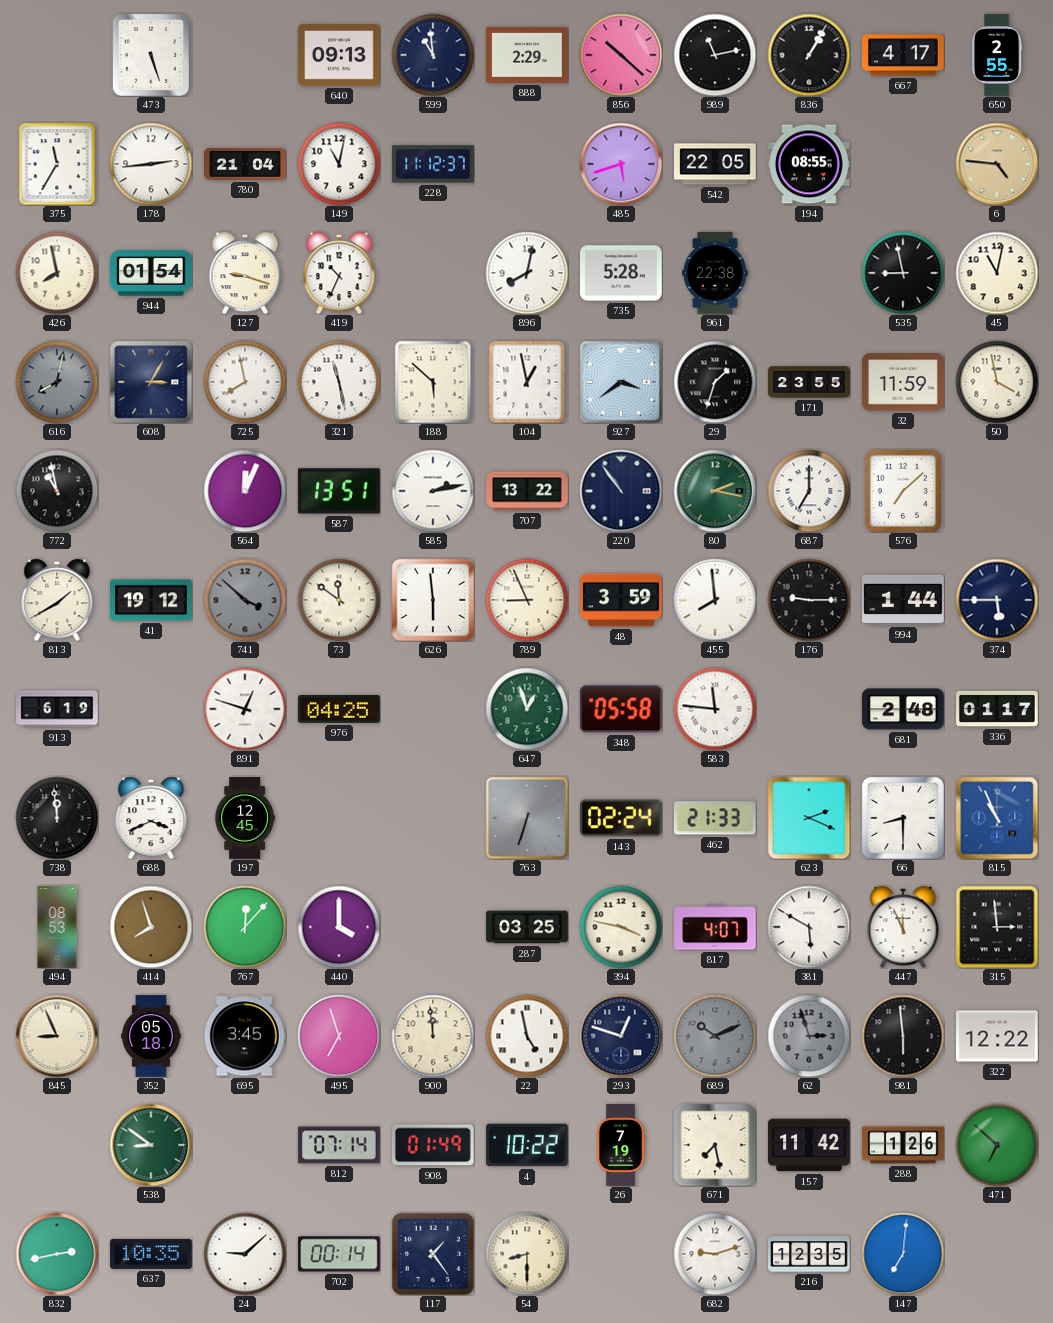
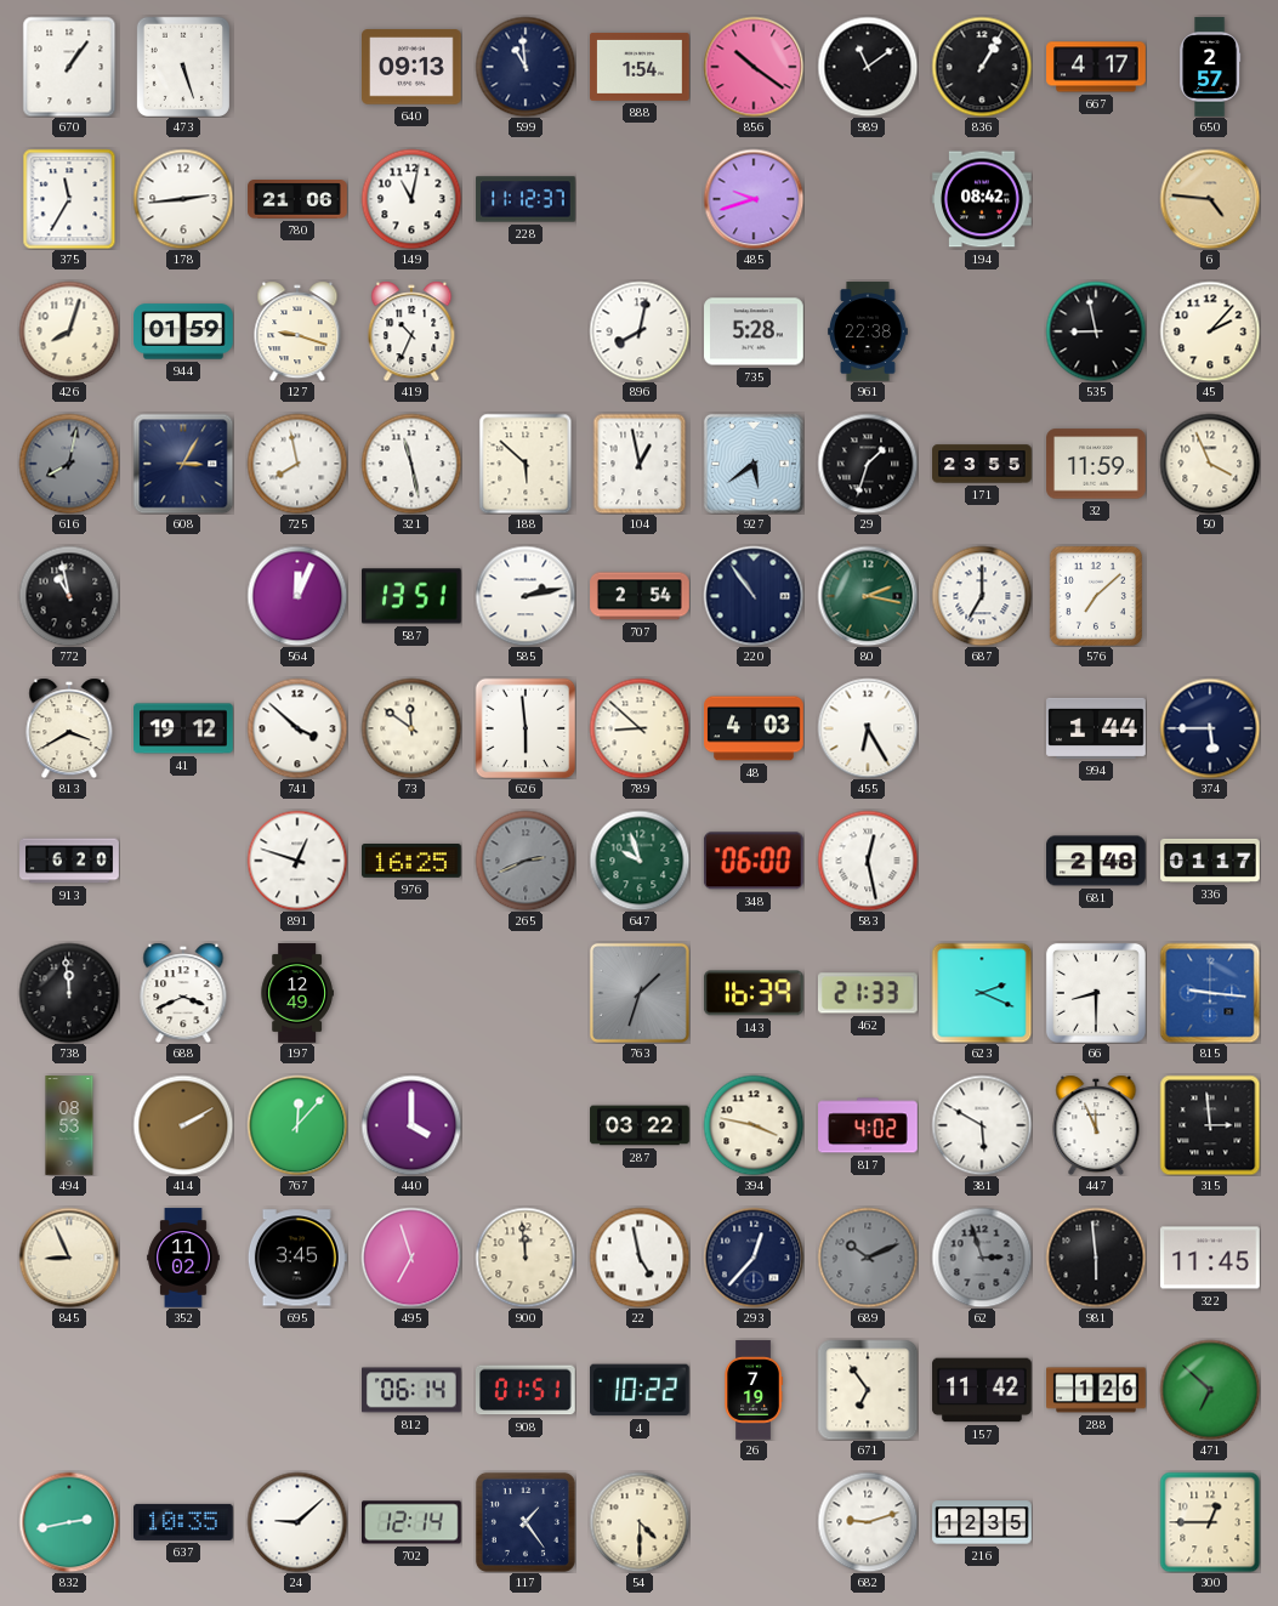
670: none -> 1:06 (69, 67)
888: 2:29 -> 1:54 (640, 68)
856: 10:22 -> 10:21 (754, 67)
989: 11:13 -> 11:09 (868, 67)
650: 2:55 -> 2:57 (1210, 67)
780: 21:04 -> 21:06 (297, 200)
485: 5:42 -> 9:42 (754, 199)
542: 22:05 -> none (715, 164)
194: 08:55 -> 08:42 (982, 199)
426: 7:58 -> 8:03 (69, 331)
944: 01:54 -> 01:59 (183, 331)
45: 11:02 -> 2:07 (1210, 331)
927: 3:39 -> 5:39 (754, 464)
50: 3:58 -> 3:56 (1210, 464)
707: 13:22 -> 2:54 (640, 596)
813: 1:40 -> 3:40 (69, 728)
741 dial: grey -> white (297, 728)
789: 8:56 -> 8:52 (640, 728)
48: 3:59 -> 4:03 (754, 728)
455: 7:59 -> 6:25 (868, 728)
176: 9:15 -> none (809, 600)
913: 6:19 -> 6:20 (69, 861)
976: 04:25 -> 16:25 (413, 862)
265: none -> 2:41 (526, 861)
647: 12:57 -> 9:57 (640, 861)
348: 05:58 -> 06:00 (754, 861)
583: 11:46 -> 12:28 (868, 861)
197: 12:45 -> 12:49 (297, 993)
763: 6:33 -> 1:33 (640, 993)
143: 02:24 -> 16:39 (754, 993)
815: 10:56 -> 9:16 (1210, 993)
414: 7:57 -> 2:10 (183, 1125)
287: 03:25 -> 03:22 (640, 1125)
817: 4:07 -> 4:02 (869, 1125)
352: 05:18 -> 11:02 (183, 1258)
293: 12:48 -> 12:37 (754, 1258)
322: 12:22 -> 11:45 (1210, 1258)
538: 8:51 -> none (151, 1145)
812: 07:14 -> 06:14 (413, 1390)
908: 01:49 -> 01:51 (526, 1390)
671: 7:28 -> 6:54 (868, 1390)
702: 00:14 -> 12:14 (411, 1522)
54: 8:30 -> 4:30 (640, 1522)
147: 7:01 -> none (903, 1254)
300: none -> 12:45 (1210, 1522)
